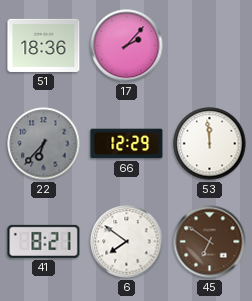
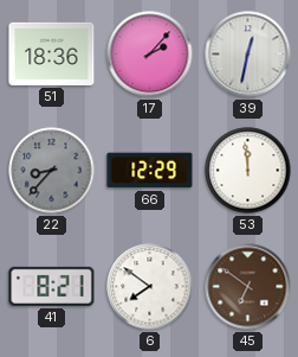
39: none -> 12:32 (248, 55)
22: 6:37 -> 8:37 (52, 171)
